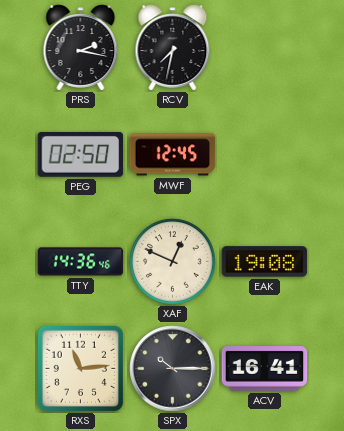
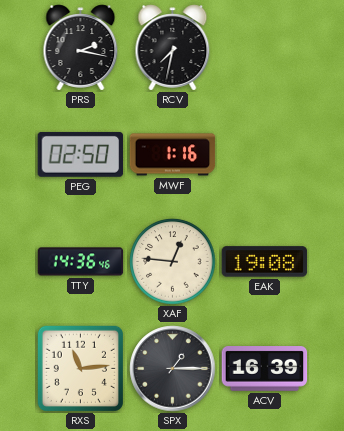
MWF: 12:45 -> 1:16 (173, 155)
XAF: 12:49 -> 12:46 (173, 262)
SPX: 10:15 -> 1:15 (173, 369)
ACV: 16:41 -> 16:39 (265, 369)
